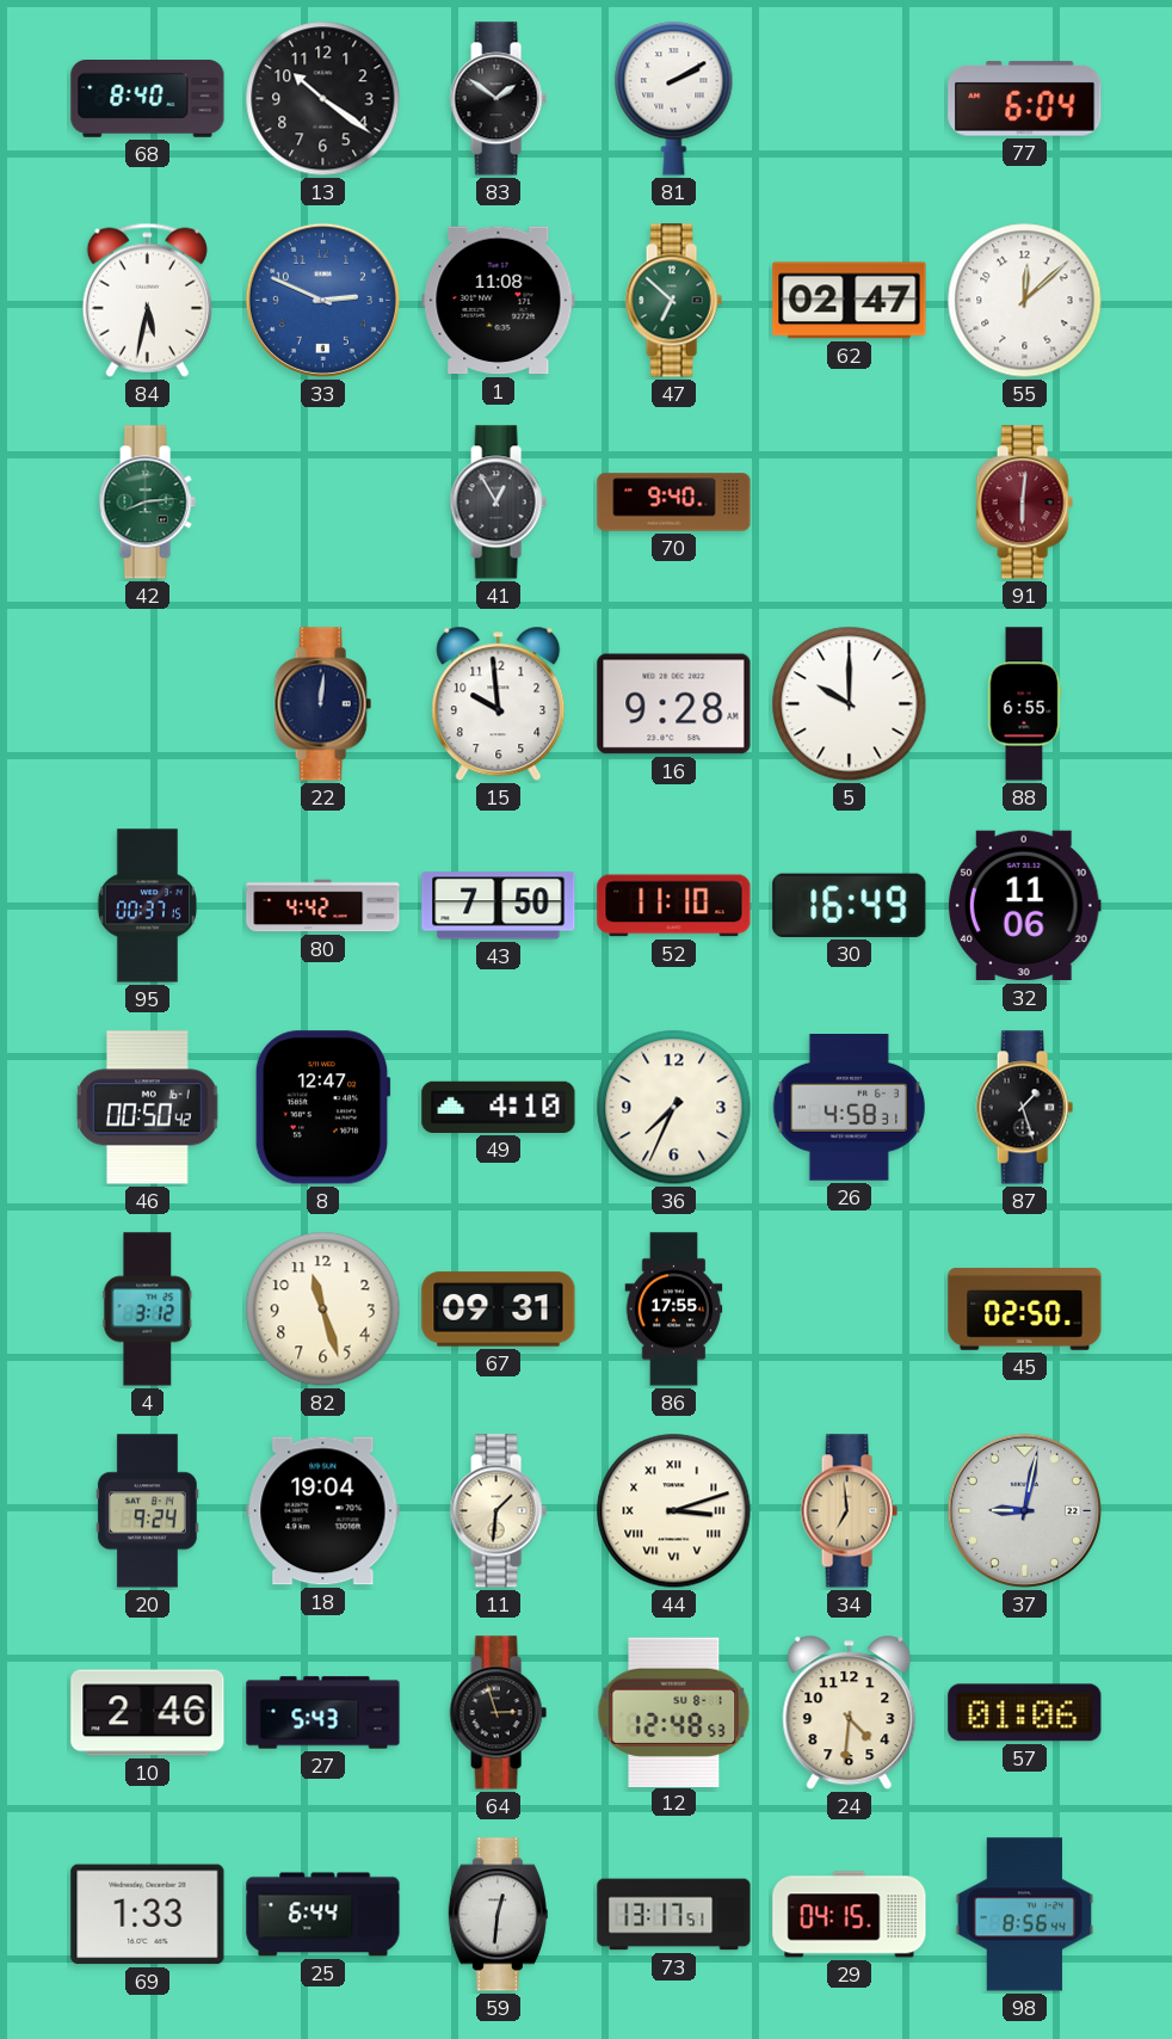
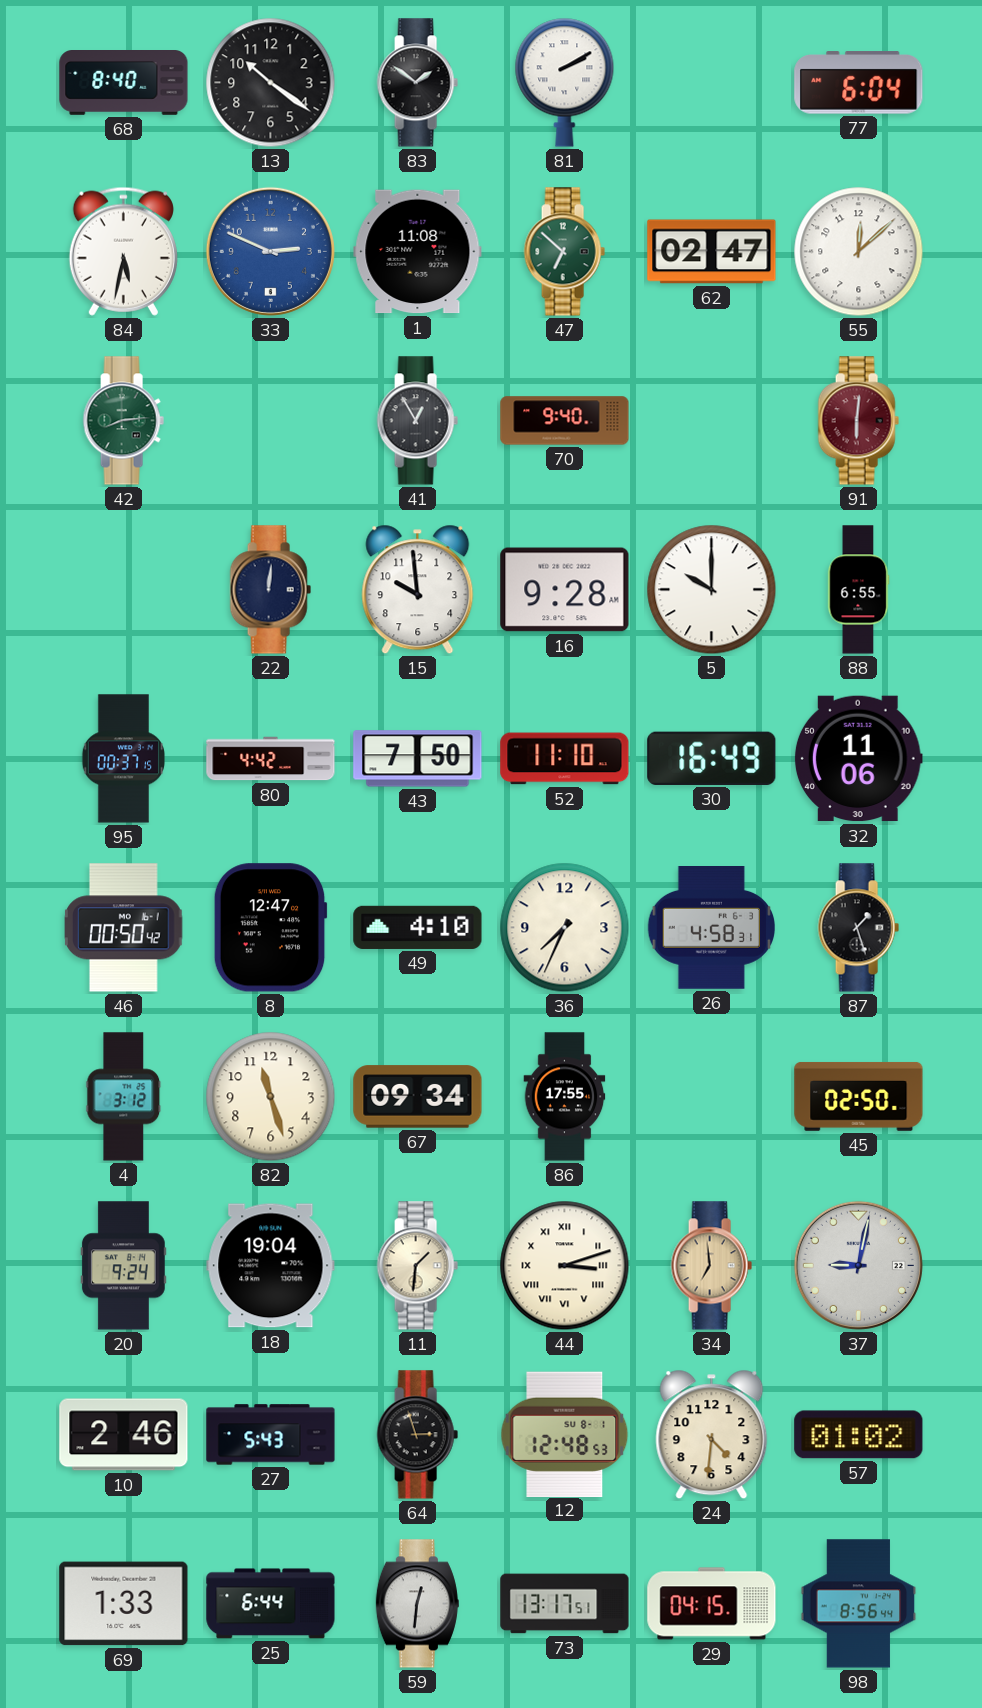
67: 09:31 -> 09:34 (418, 1097)
57: 01:06 -> 01:02 (859, 1435)
